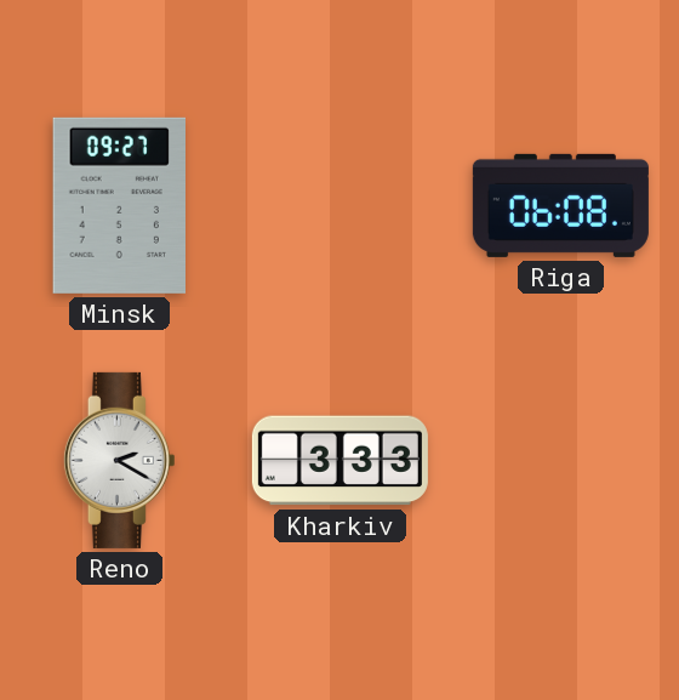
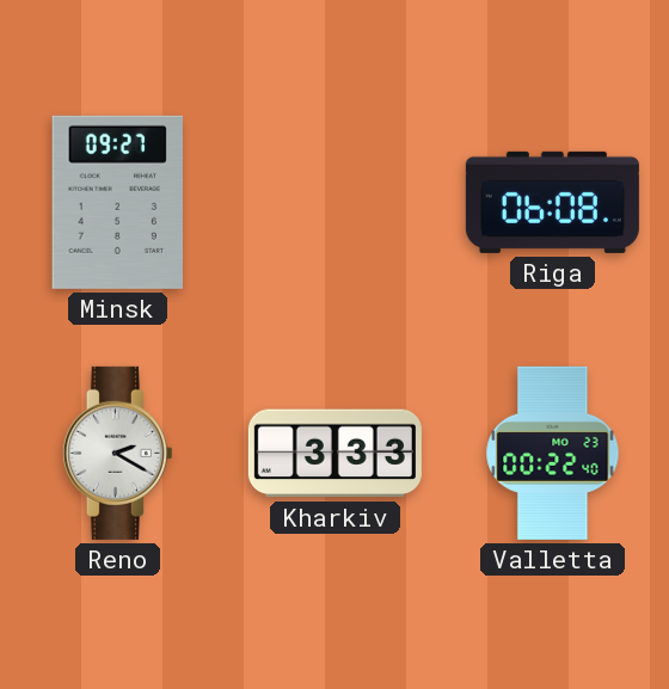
Valletta: none -> 00:22 (553, 453)
